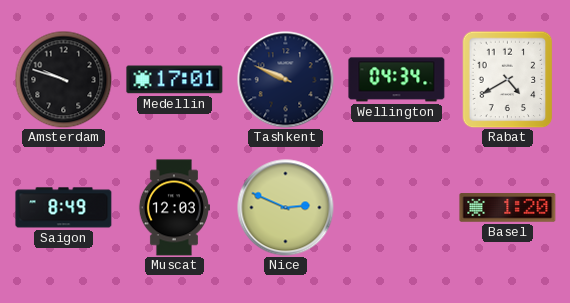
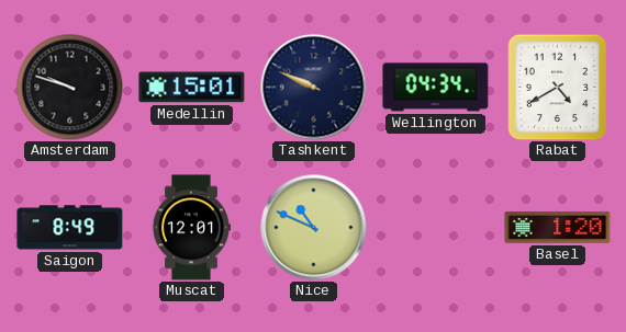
Medellin: 17:01 -> 15:01 (192, 88)
Muscat: 12:03 -> 12:01 (191, 228)
Nice: 2:49 -> 10:49 (314, 228)
